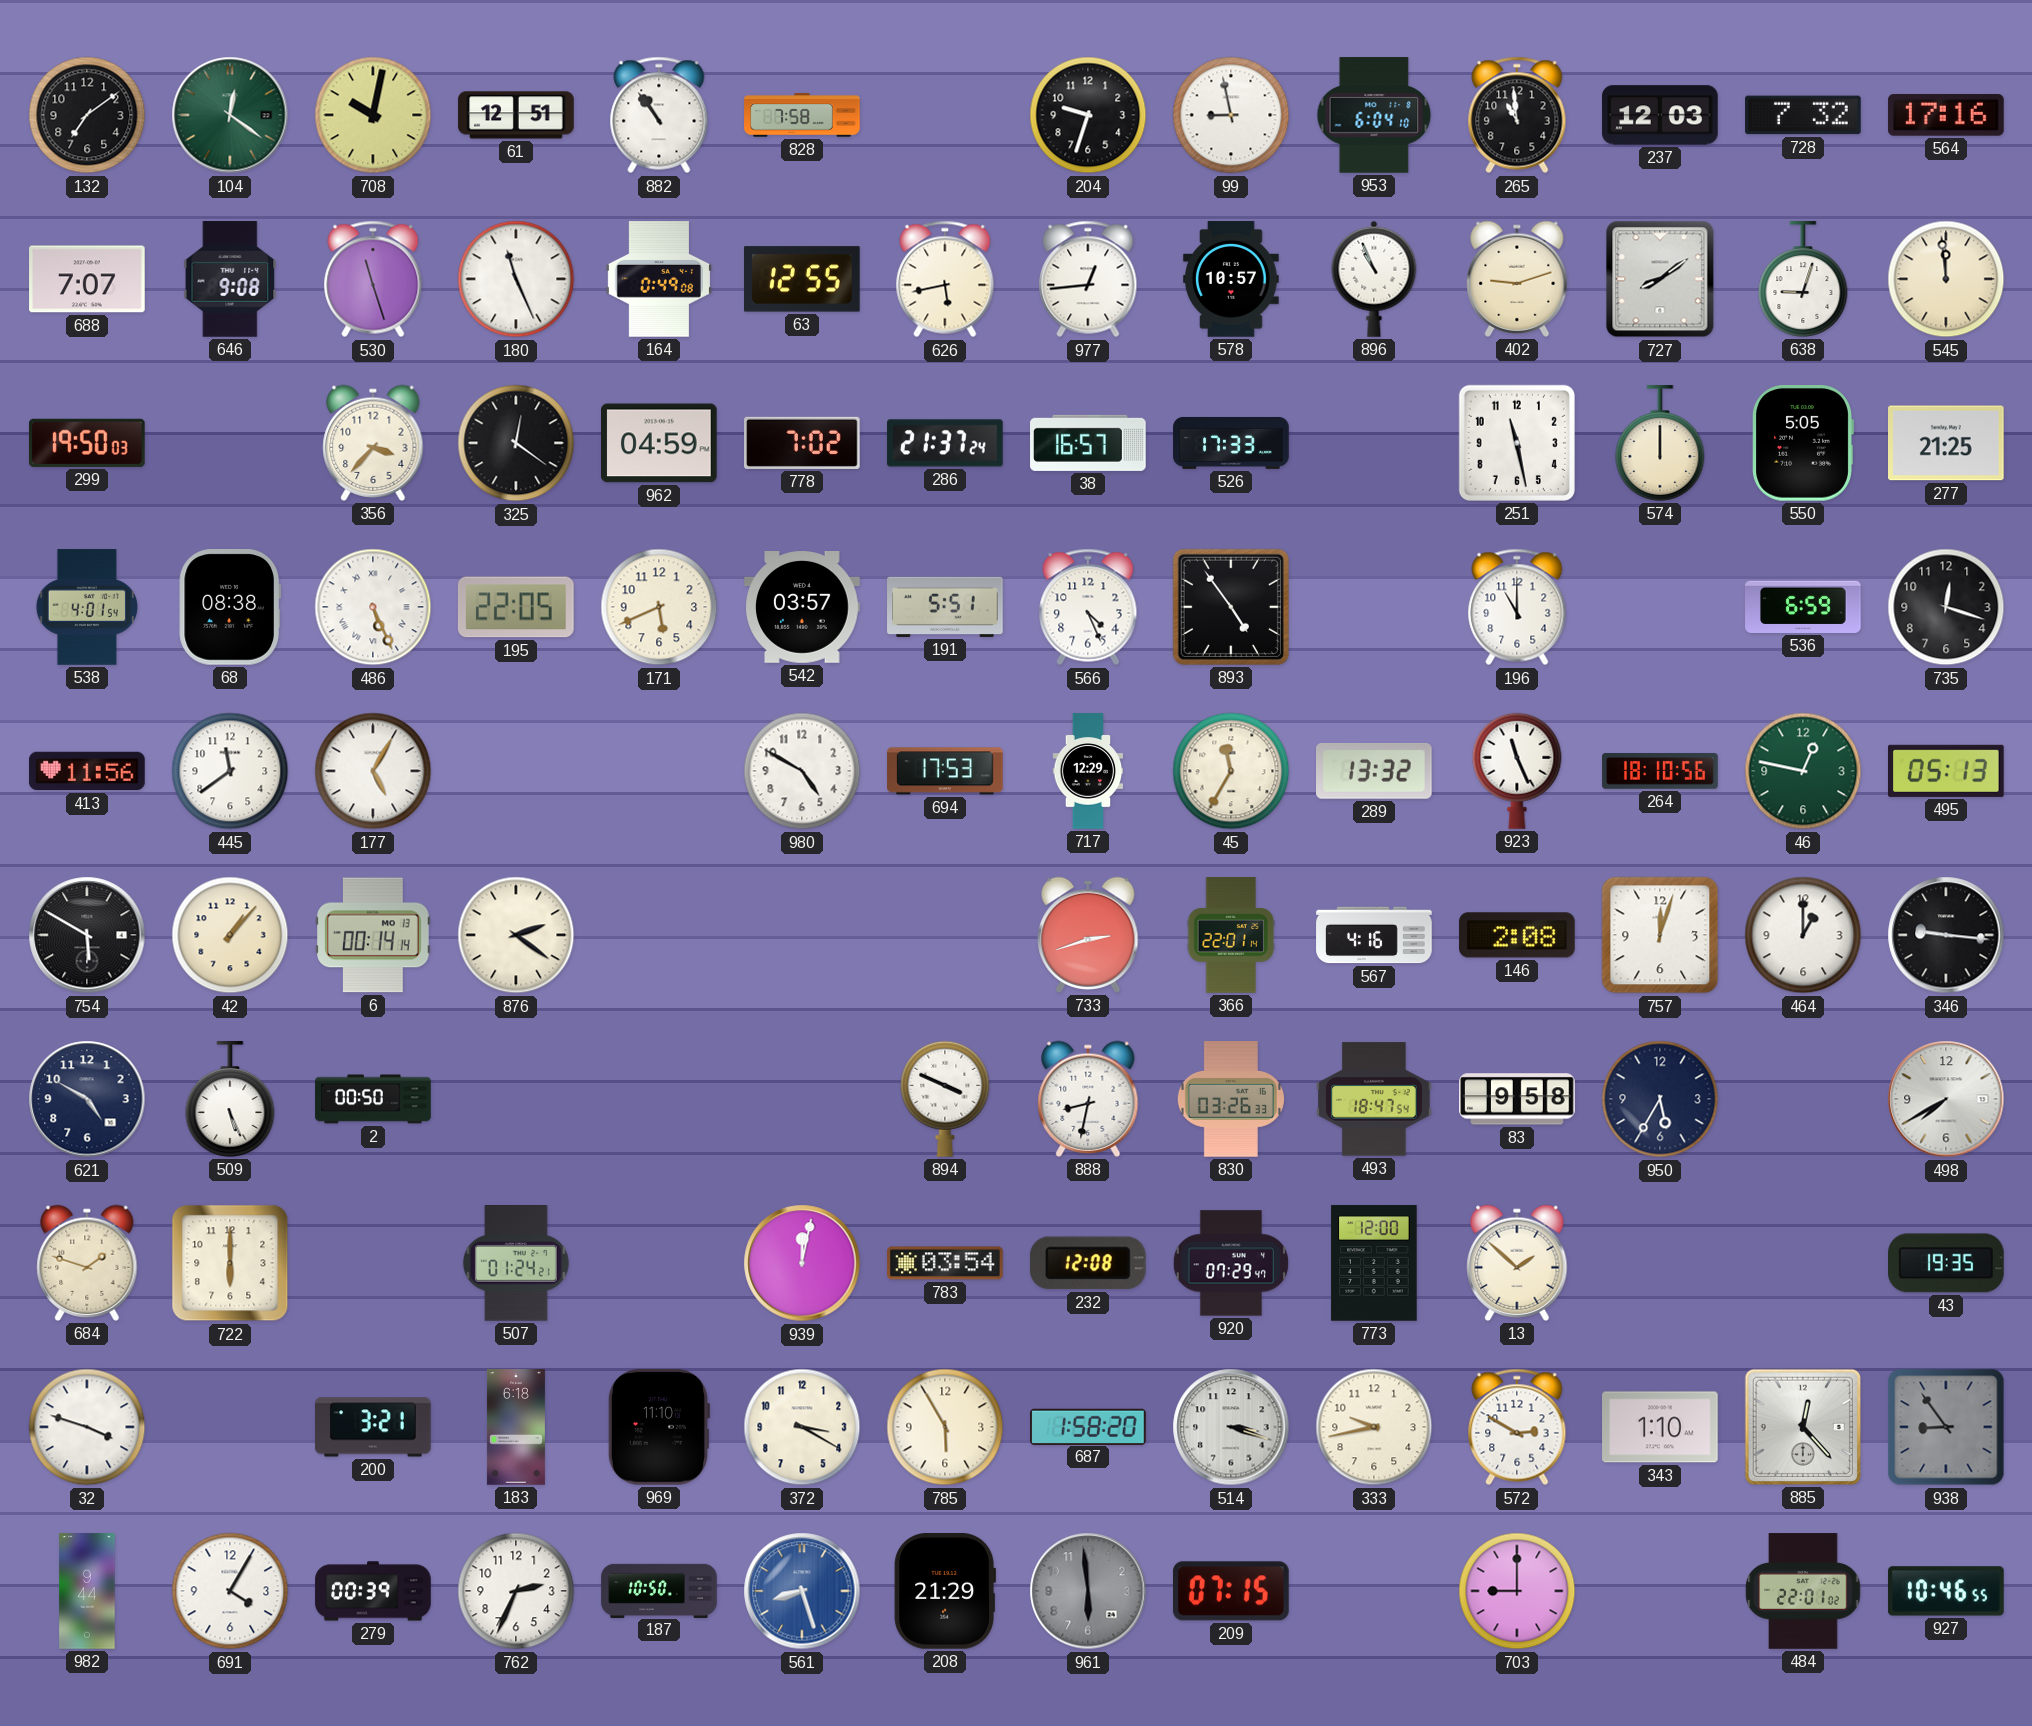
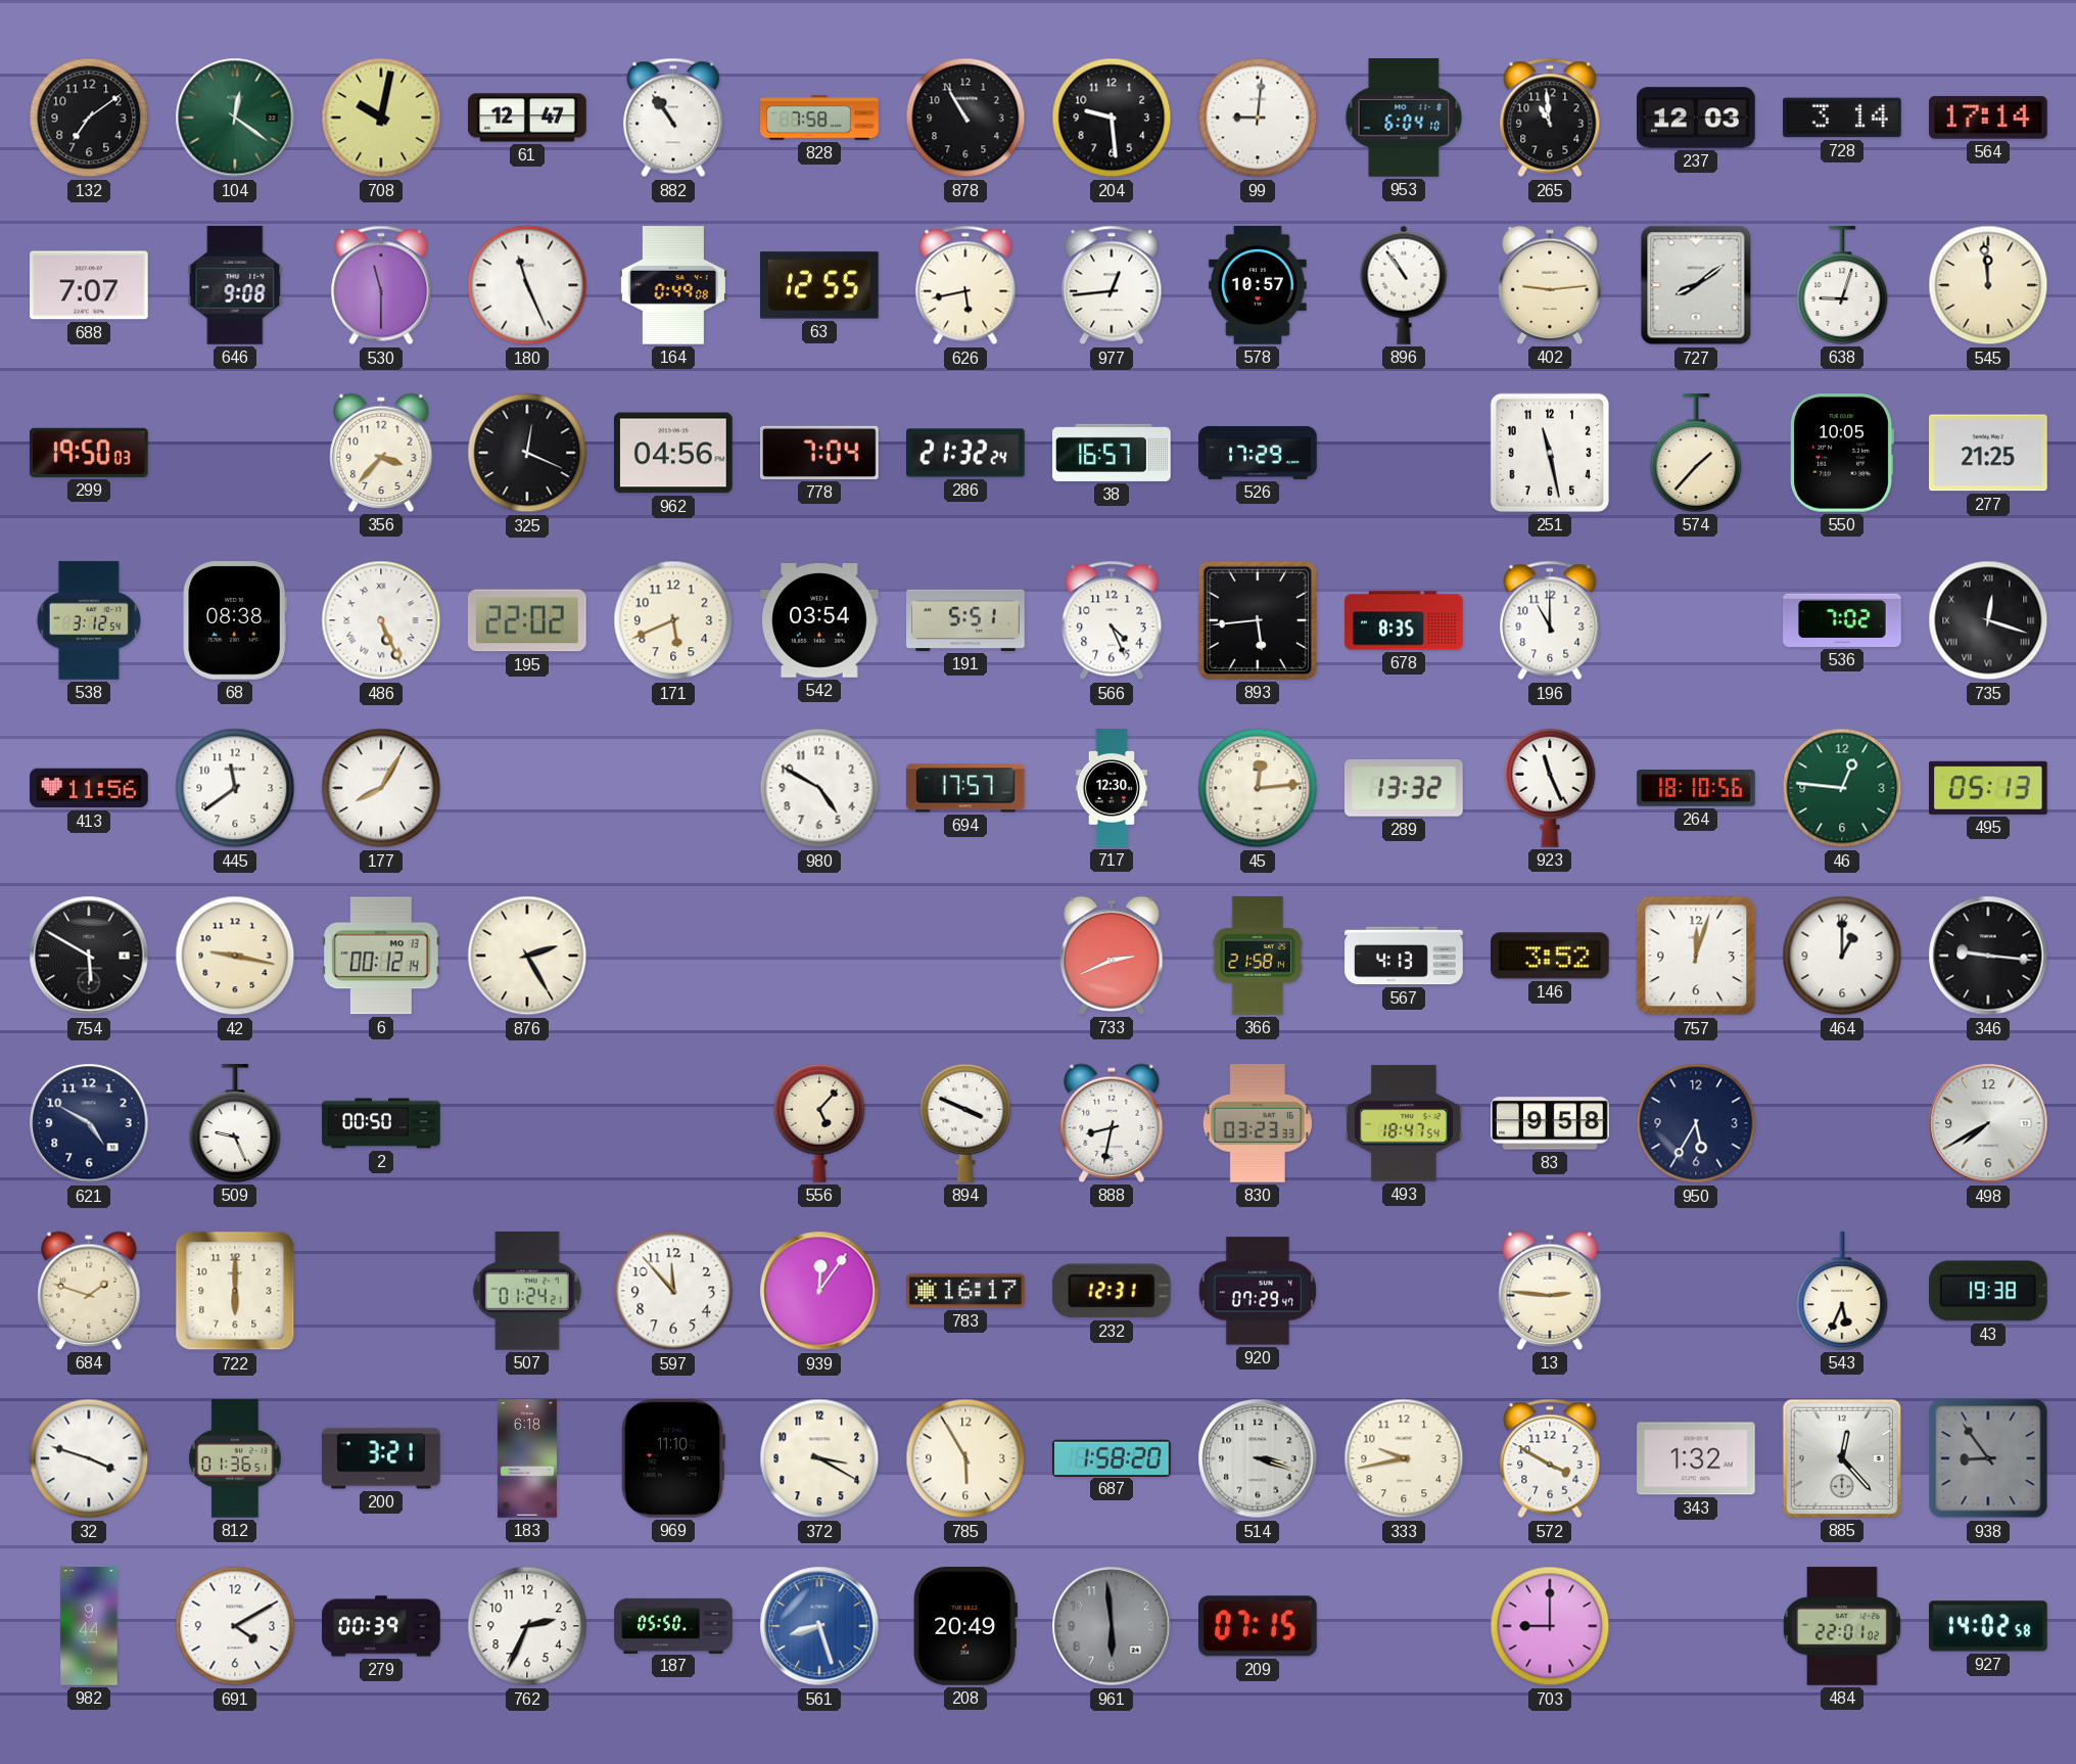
61: 12:51 -> 12:47 (527, 118)
878: none -> 10:55 (965, 118)
204: 9:33 -> 9:29 (1112, 118)
99: 8:58 -> 9:01 (1258, 118)
728: 7:32 -> 3:14 (1842, 118)
564: 17:16 -> 17:14 (1988, 118)
530: 11:27 -> 11:30 (381, 285)
896: 10:56 -> 10:54 (1404, 285)
402: 9:12 -> 9:14 (1550, 285)
325: 12:21 -> 12:19 (527, 453)
962: 04:59 -> 04:56 (673, 453)
778: 7:02 -> 7:04 (819, 453)
286: 21:37 -> 21:32 (965, 453)
526: 17:33 -> 17:29 (1258, 453)
574: 12:00 -> 1:37 (1696, 453)
550: 5:05 -> 10:05 (1842, 454)
538: 4:01 -> 3:12 (88, 620)
195: 22:05 -> 22:02 (527, 620)
542: 03:57 -> 03:54 (819, 621)
893: 4:54 -> 5:44 (1258, 620)
678: none -> 8:35 (1404, 620)
536: 6:59 -> 7:02 (1842, 620)
735 numerals: Arabic -> Roman (1988, 620)
177: 5:05 -> 8:05 (381, 788)
694: 17:53 -> 17:57 (965, 788)
717: 12:29 -> 12:30 (1112, 788)
45: 11:35 -> 12:14 (1258, 788)
46: 12:47 -> 12:46 (1842, 788)
42: 1:07 -> 9:17 (235, 956)
6: 00:14 -> 00:12 (381, 956)
876: 2:21 -> 2:25 (527, 956)
733: 2:42 -> 2:41 (1112, 956)
366: 22:01 -> 21:58 (1258, 956)
567: 4:16 -> 4:13 (1404, 956)
146: 2:08 -> 3:52 (1550, 956)
509: 5:26 -> 9:26 (235, 1123)
556: none -> 5:07 (819, 1123)
830: 03:26 -> 03:23 (1258, 1123)
597: none -> 11:53 (673, 1291)
939: 12:02 -> 12:06 (819, 1291)
783: 03:54 -> 16:17 (965, 1291)
232: 12:08 -> 12:31 (1112, 1291)
773: 12:00 -> none (1374, 1263)
13: 1:52 -> 2:46 (1550, 1291)
543: none -> 5:34 (1842, 1291)
43: 19:35 -> 19:38 (1989, 1291)
812: none -> 01:36 (235, 1458)
572: 2:50 -> 3:50 (1550, 1458)
343: 1:10 -> 1:32 (1696, 1458)
691: 4:05 -> 4:10 (235, 1626)
187: 10:50 -> 05:50 (673, 1625)
208: 21:29 -> 20:49 (965, 1627)
927: 10:46 -> 14:02 (1988, 1626)
